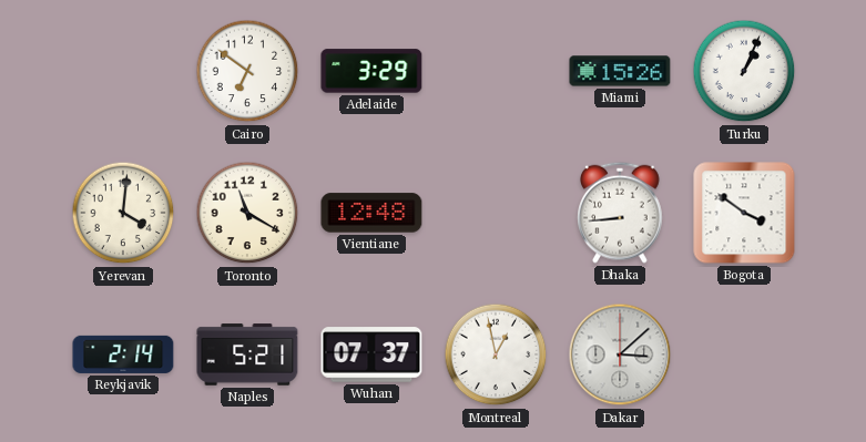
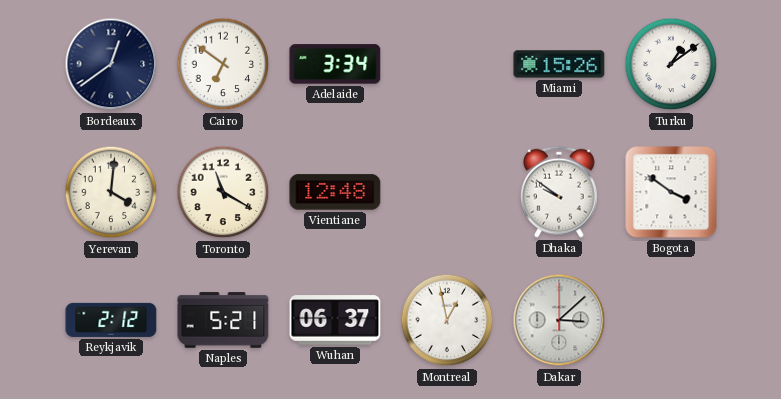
Bordeaux: none -> 12:39 (111, 64)
Adelaide: 3:29 -> 3:34 (335, 64)
Turku: 1:04 -> 1:09 (671, 64)
Dhaka: 8:44 -> 9:51 (560, 192)
Reykjavik: 2:14 -> 2:12 (111, 320)
Wuhan: 07:37 -> 06:37 (335, 320)
